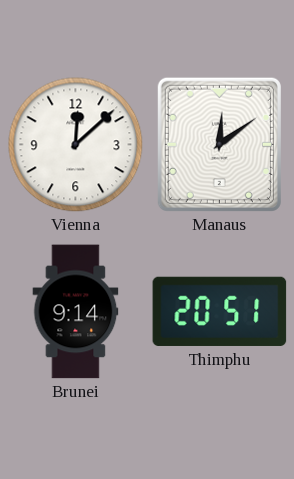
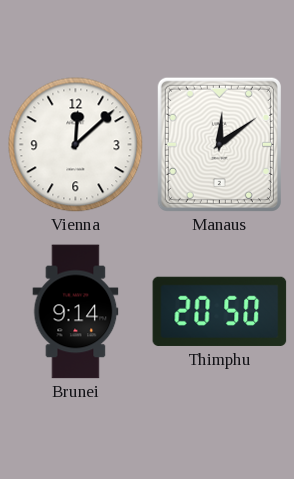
Thimphu: 20:51 -> 20:50 (220, 311)
